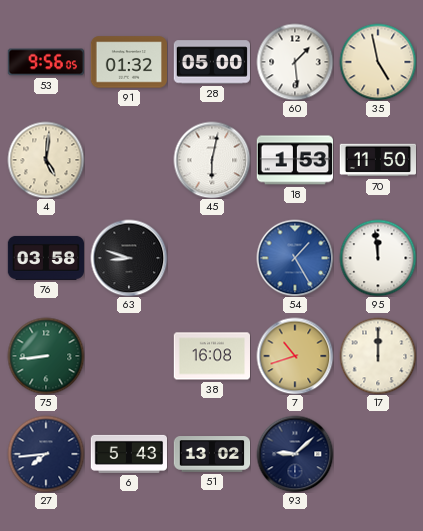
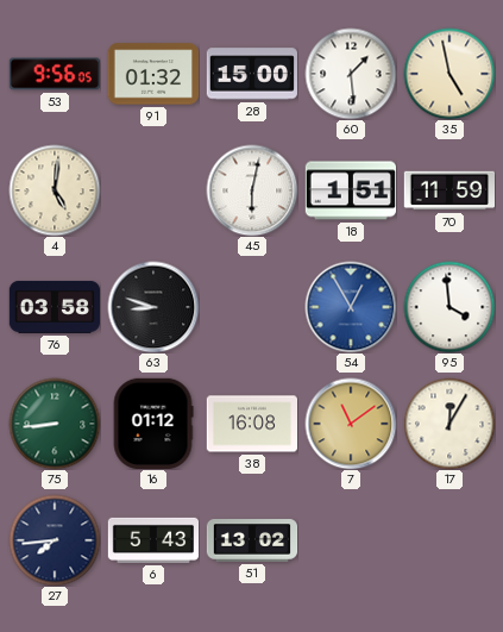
28: 05:00 -> 15:00 (251, 74)
18: 1:53 -> 1:51 (350, 190)
70: 11:50 -> 11:59 (448, 190)
54: 1:25 -> 12:55 (351, 307)
95: 11:59 -> 3:59 (449, 307)
16: none -> 01:12 (153, 423)
7: 10:42 -> 11:09 (351, 424)
17: 12:00 -> 12:05 (449, 424)
93: 9:08 -> none (295, 454)
